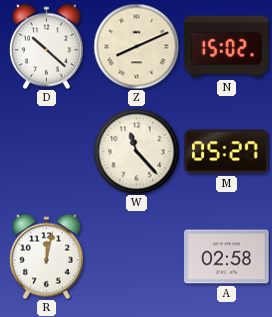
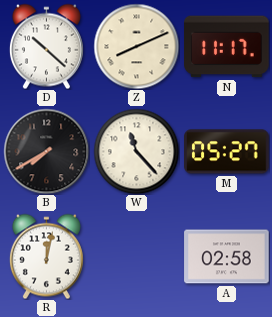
N: 15:02 -> 11:17 (227, 47)
B: none -> 7:40 (46, 151)
